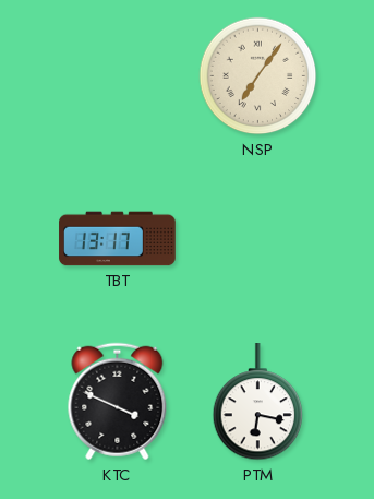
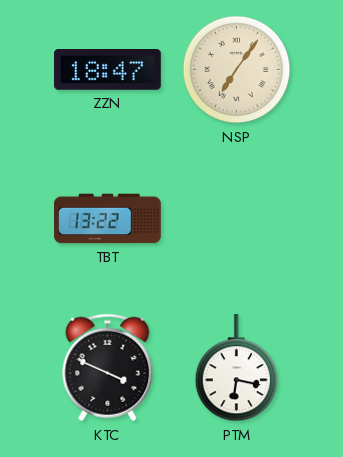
ZZN: none -> 18:47 (108, 70)
TBT: 13:17 -> 13:22 (108, 219)
